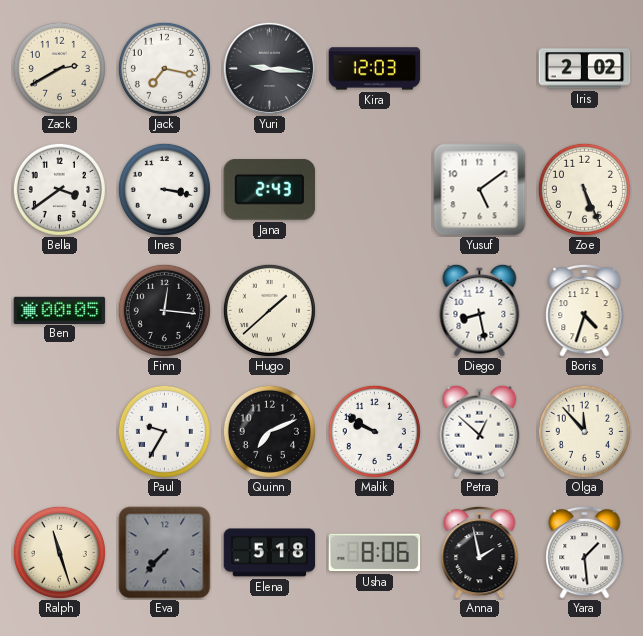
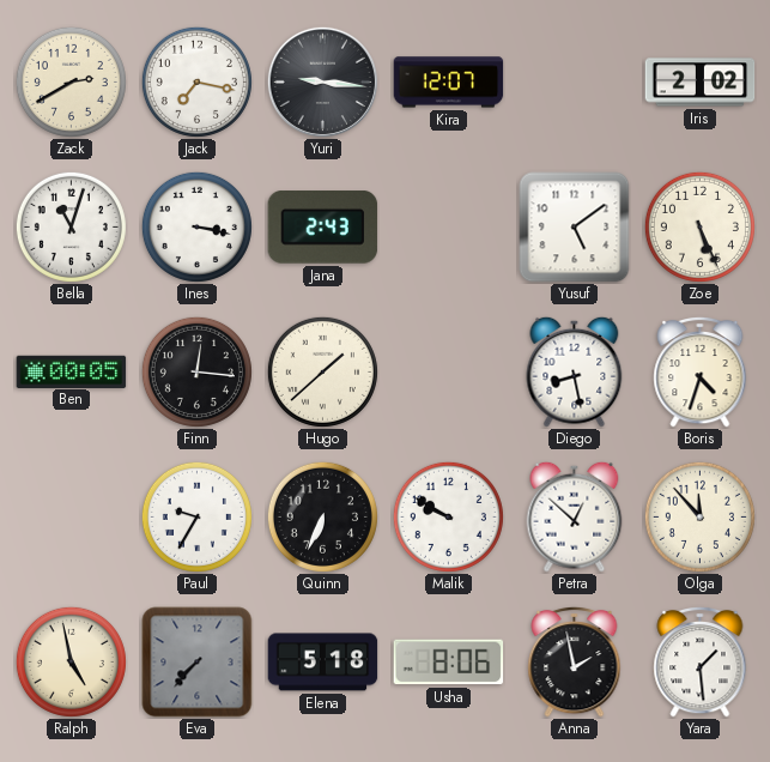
Kira: 12:03 -> 12:07 (449, 83)
Bella: 3:39 -> 11:03 (71, 226)
Quinn: 7:11 -> 6:34 (322, 516)
Ralph: 11:27 -> 4:58 (71, 661)
